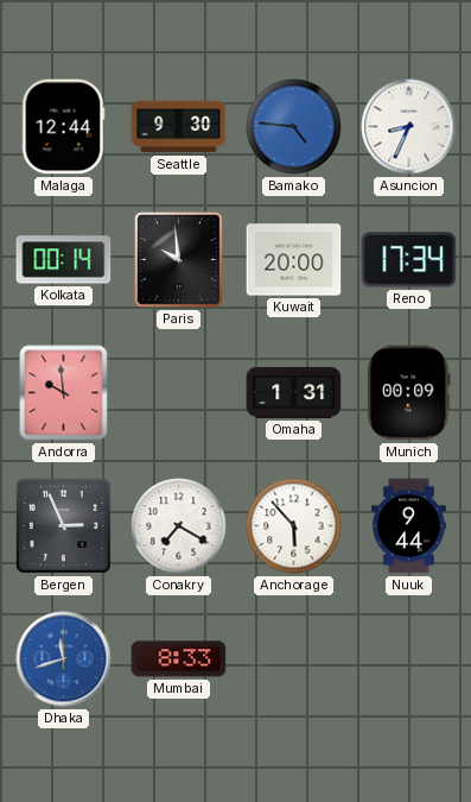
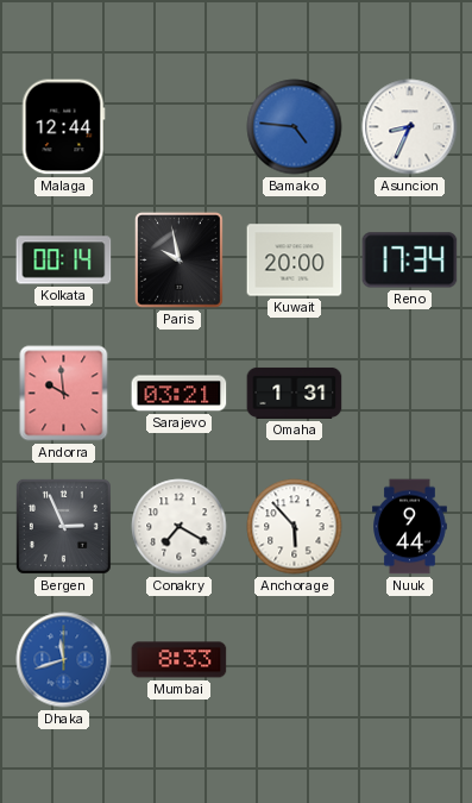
Seattle: 9:30 -> none (179, 127)
Paris: 9:59 -> 9:58 (178, 261)
Sarajevo: none -> 03:21 (180, 394)
Munich: 00:09 -> none (409, 393)
